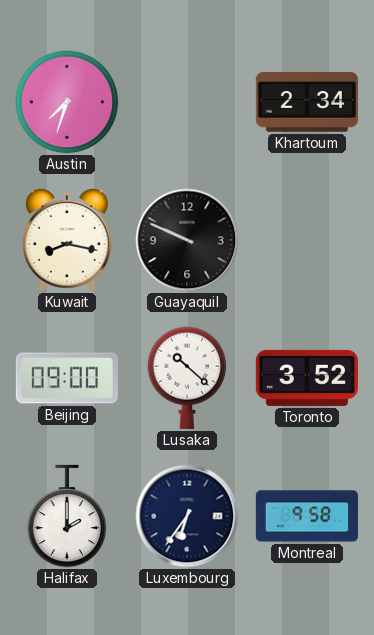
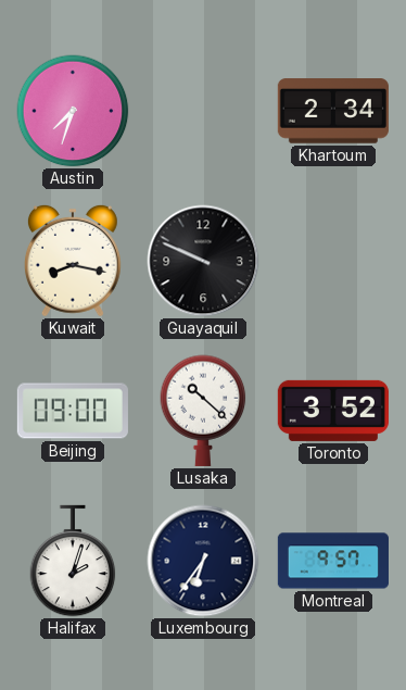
Halifax: 2:00 -> 2:03 (73, 561)
Montreal: 9:58 -> 9:57 (333, 561)
